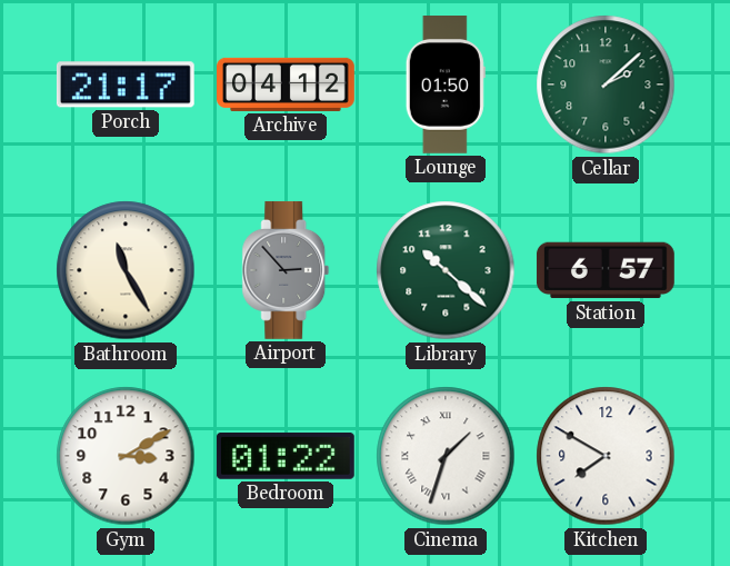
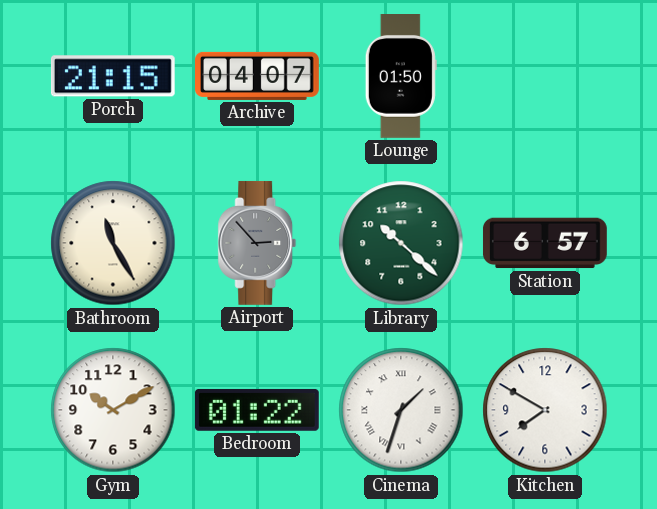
Porch: 21:17 -> 21:15 (113, 76)
Archive: 04:12 -> 04:07 (258, 76)
Cellar: 2:08 -> none (606, 85)
Gym: 3:10 -> 10:10 (113, 410)
